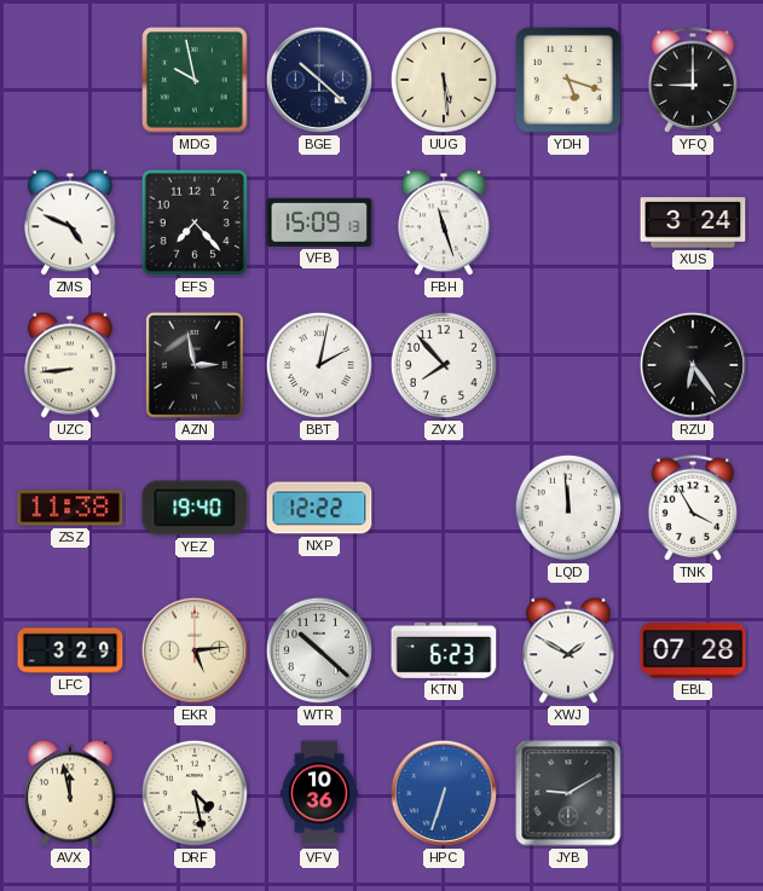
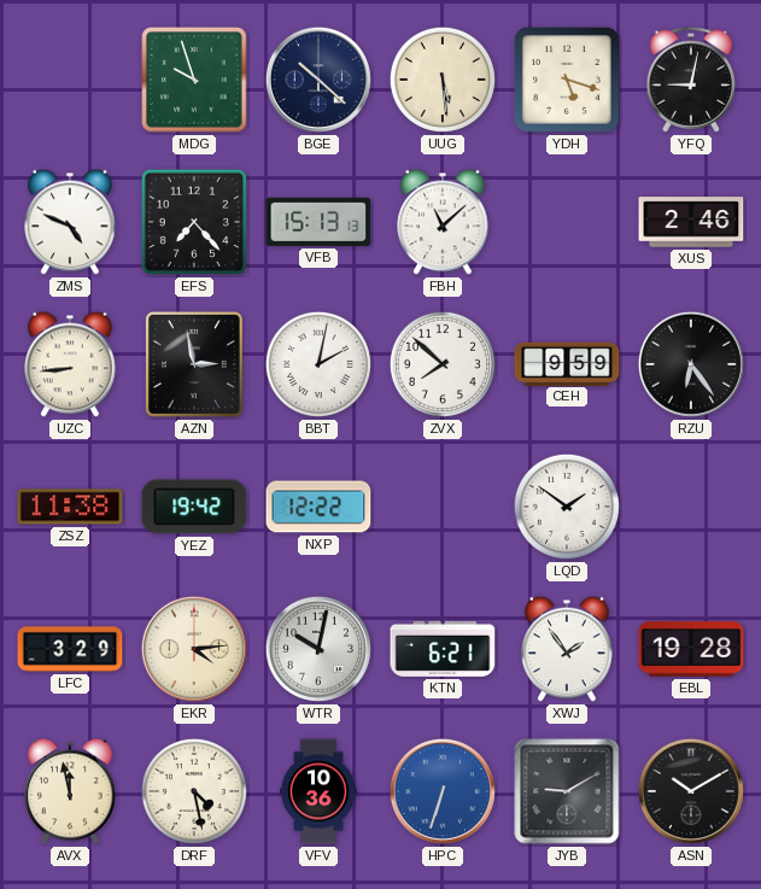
MDG: 9:58 -> 9:57 (194, 80)
YFQ: 9:00 -> 9:02 (691, 80)
VFB: 15:09 -> 15:13 (318, 222)
FBH: 11:27 -> 11:08 (443, 222)
XUS: 3:24 -> 2:46 (691, 222)
ZVX: 7:53 -> 7:52 (443, 364)
CEH: none -> 9:59 (567, 363)
YEZ: 19:40 -> 19:42 (194, 507)
LQD: 11:59 -> 1:51 (567, 507)
TNK: 3:55 -> none (693, 508)
EKR: 5:14 -> 4:14 (194, 649)
WTR: 10:22 -> 10:02 (318, 649)
KTN: 6:23 -> 6:21 (443, 649)
XWJ: 1:50 -> 1:54 (567, 649)
EBL: 07:28 -> 19:28 (691, 649)
ASN: none -> 10:10 (691, 791)
